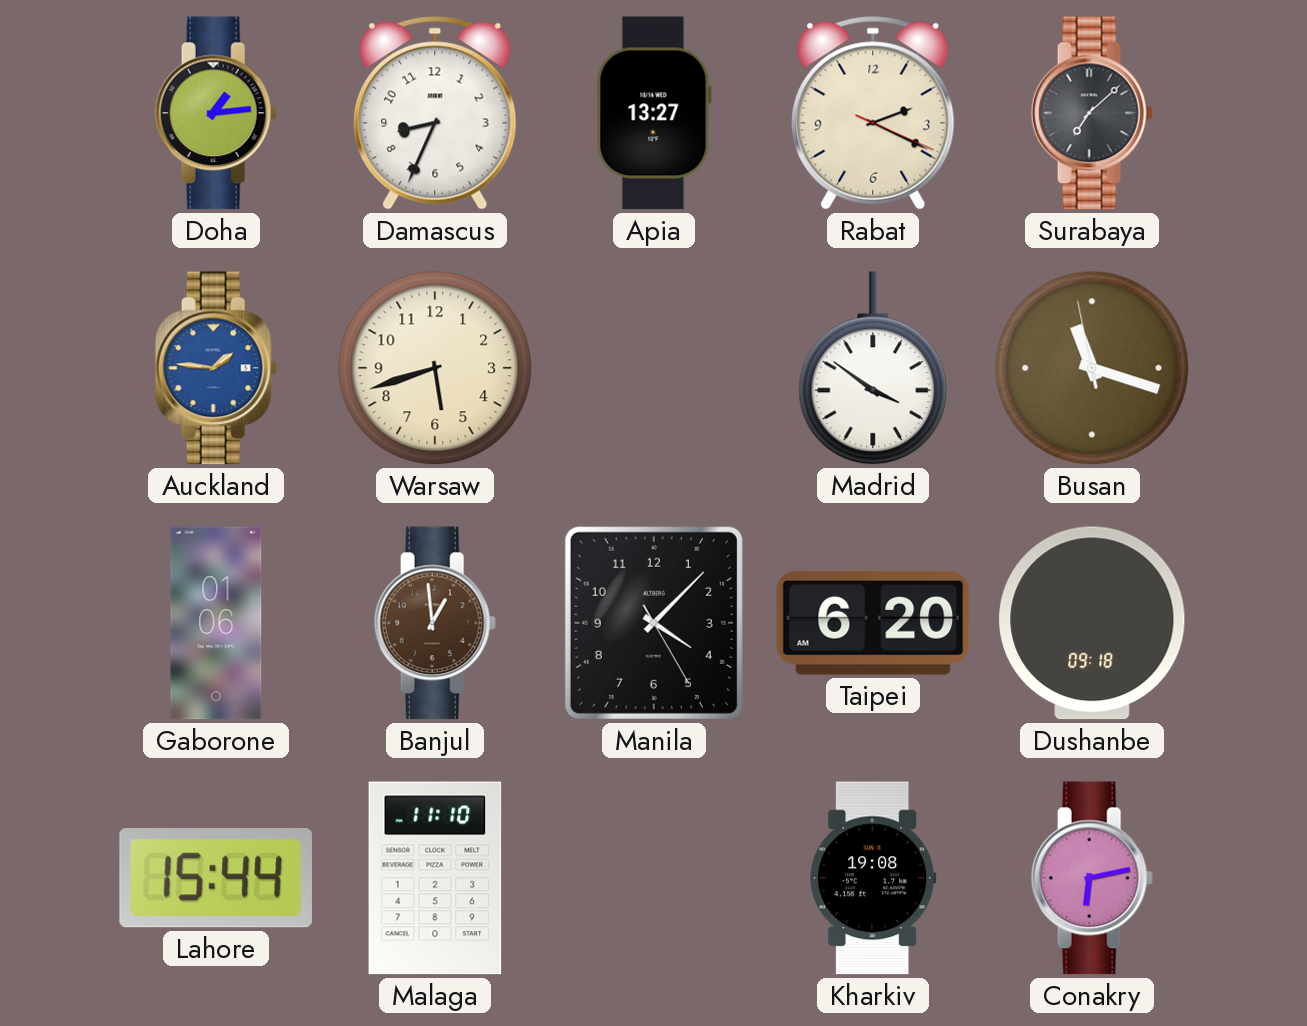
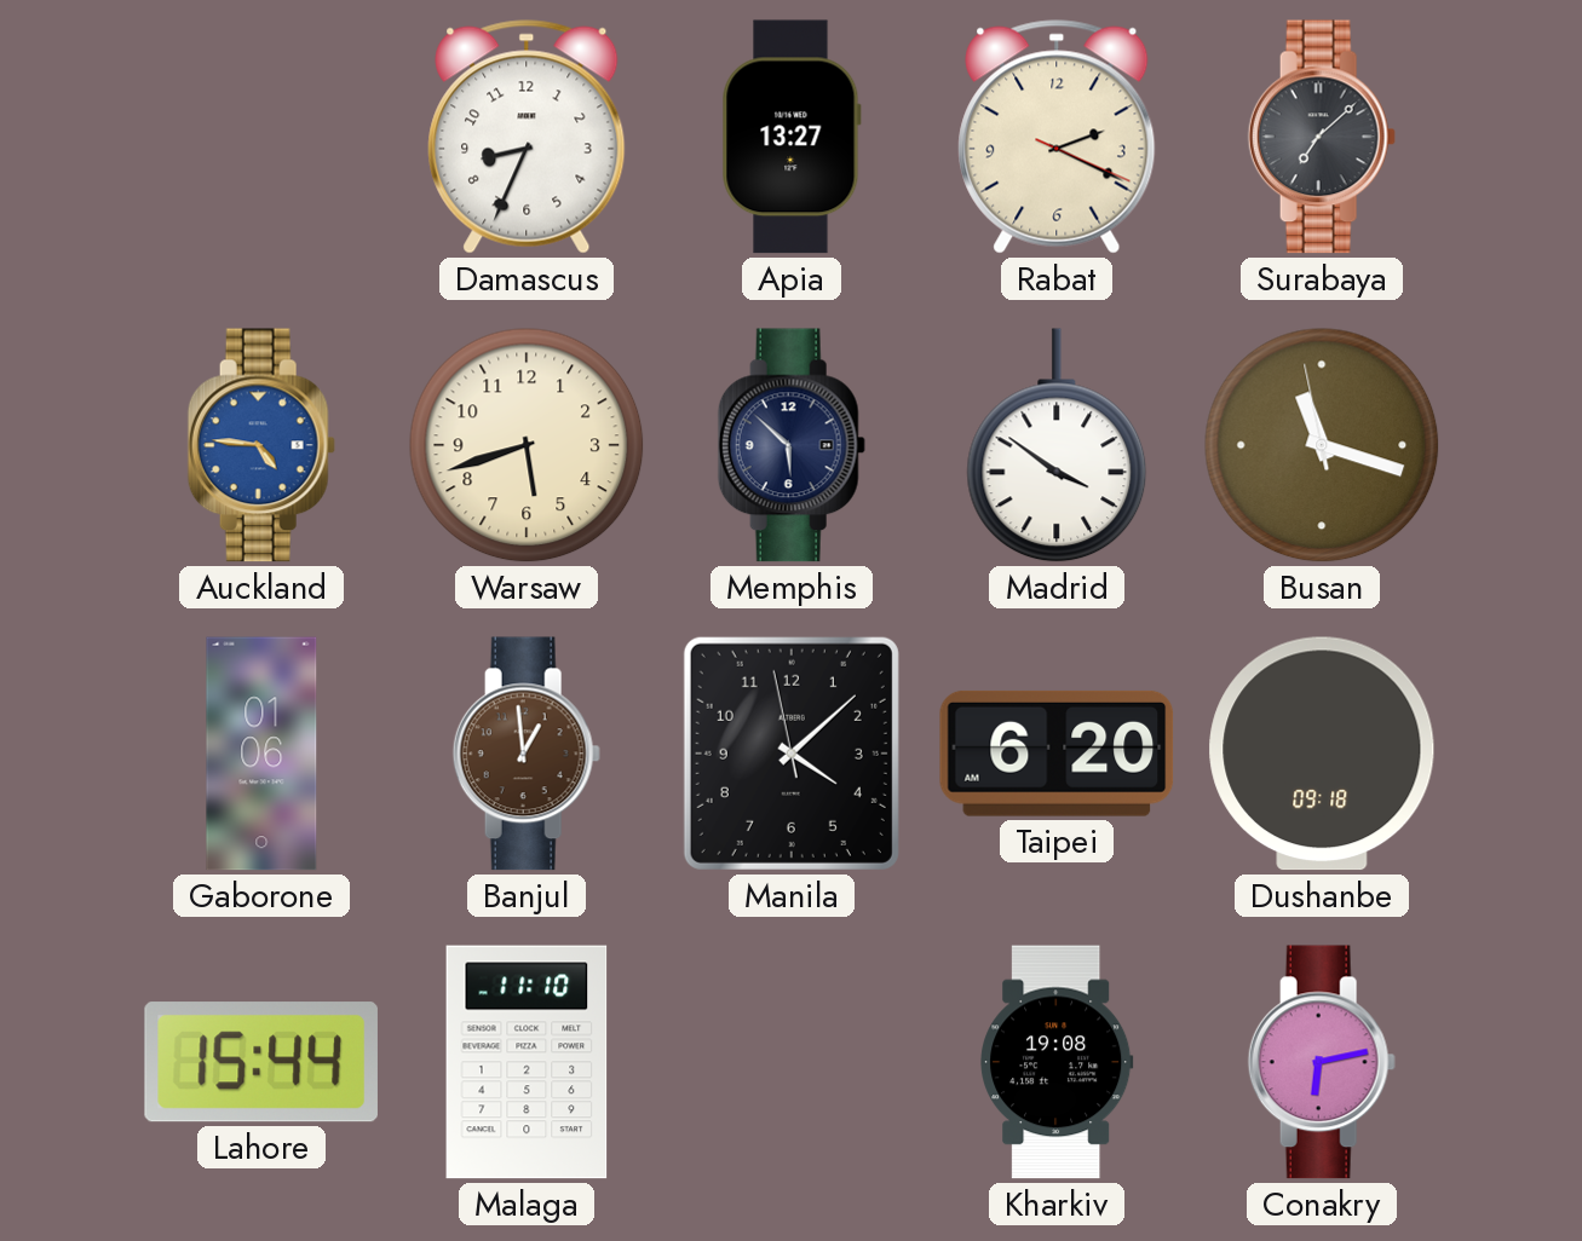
Doha: 1:14 -> none (216, 113)
Auckland: 1:46 -> 4:46 (261, 445)
Memphis: none -> 5:52 (792, 445)
Manila: 4:07:25 -> 4:07:58 (792, 754)
